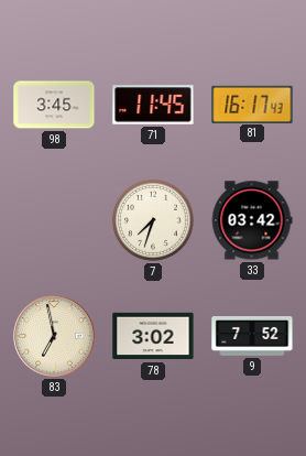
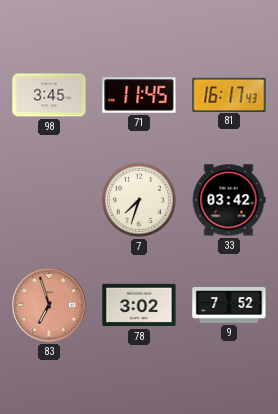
83: 6:58 -> 6:57 (49, 305)
83 dial: cream -> salmon (49, 305)
